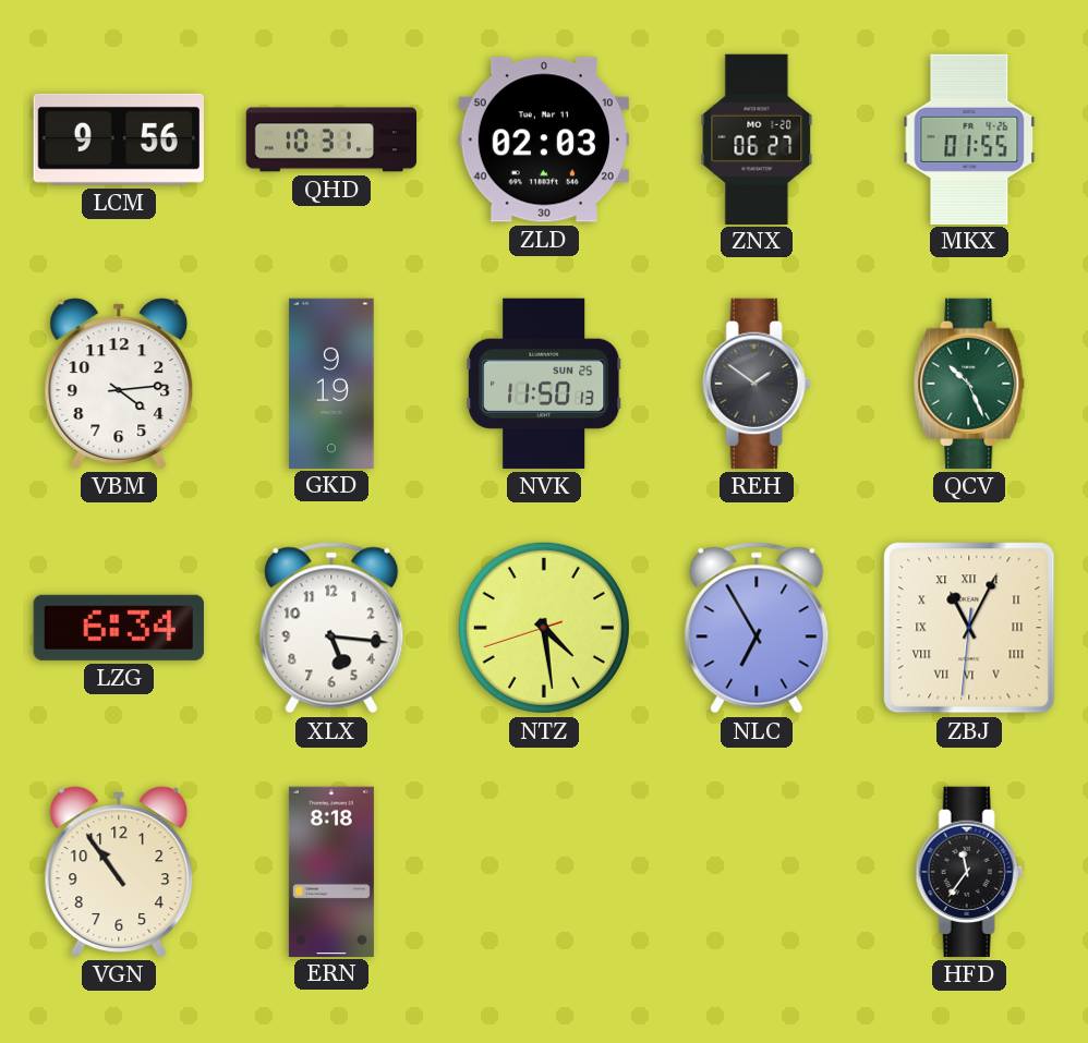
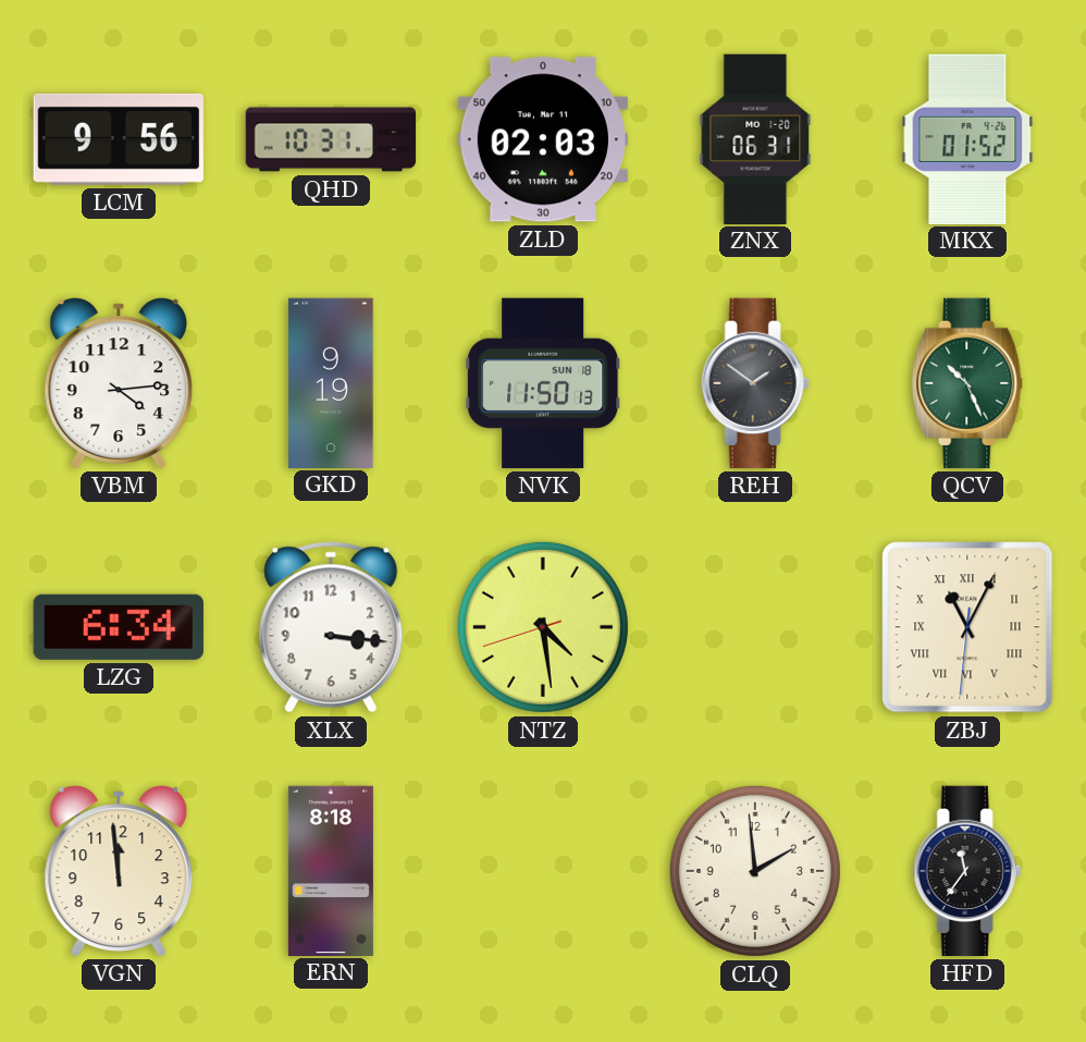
ZNX: 06:27 -> 06:31 (755, 138)
MKX: 01:55 -> 01:52 (967, 138)
NVK date: SUN 25 -> SUN 18 (543, 383)
XLX: 5:16 -> 3:16 (331, 627)
NLC: 6:55 -> none (757, 628)
VGN: 10:54 -> 11:59 (119, 871)
CLQ: none -> 1:59 (755, 871)
